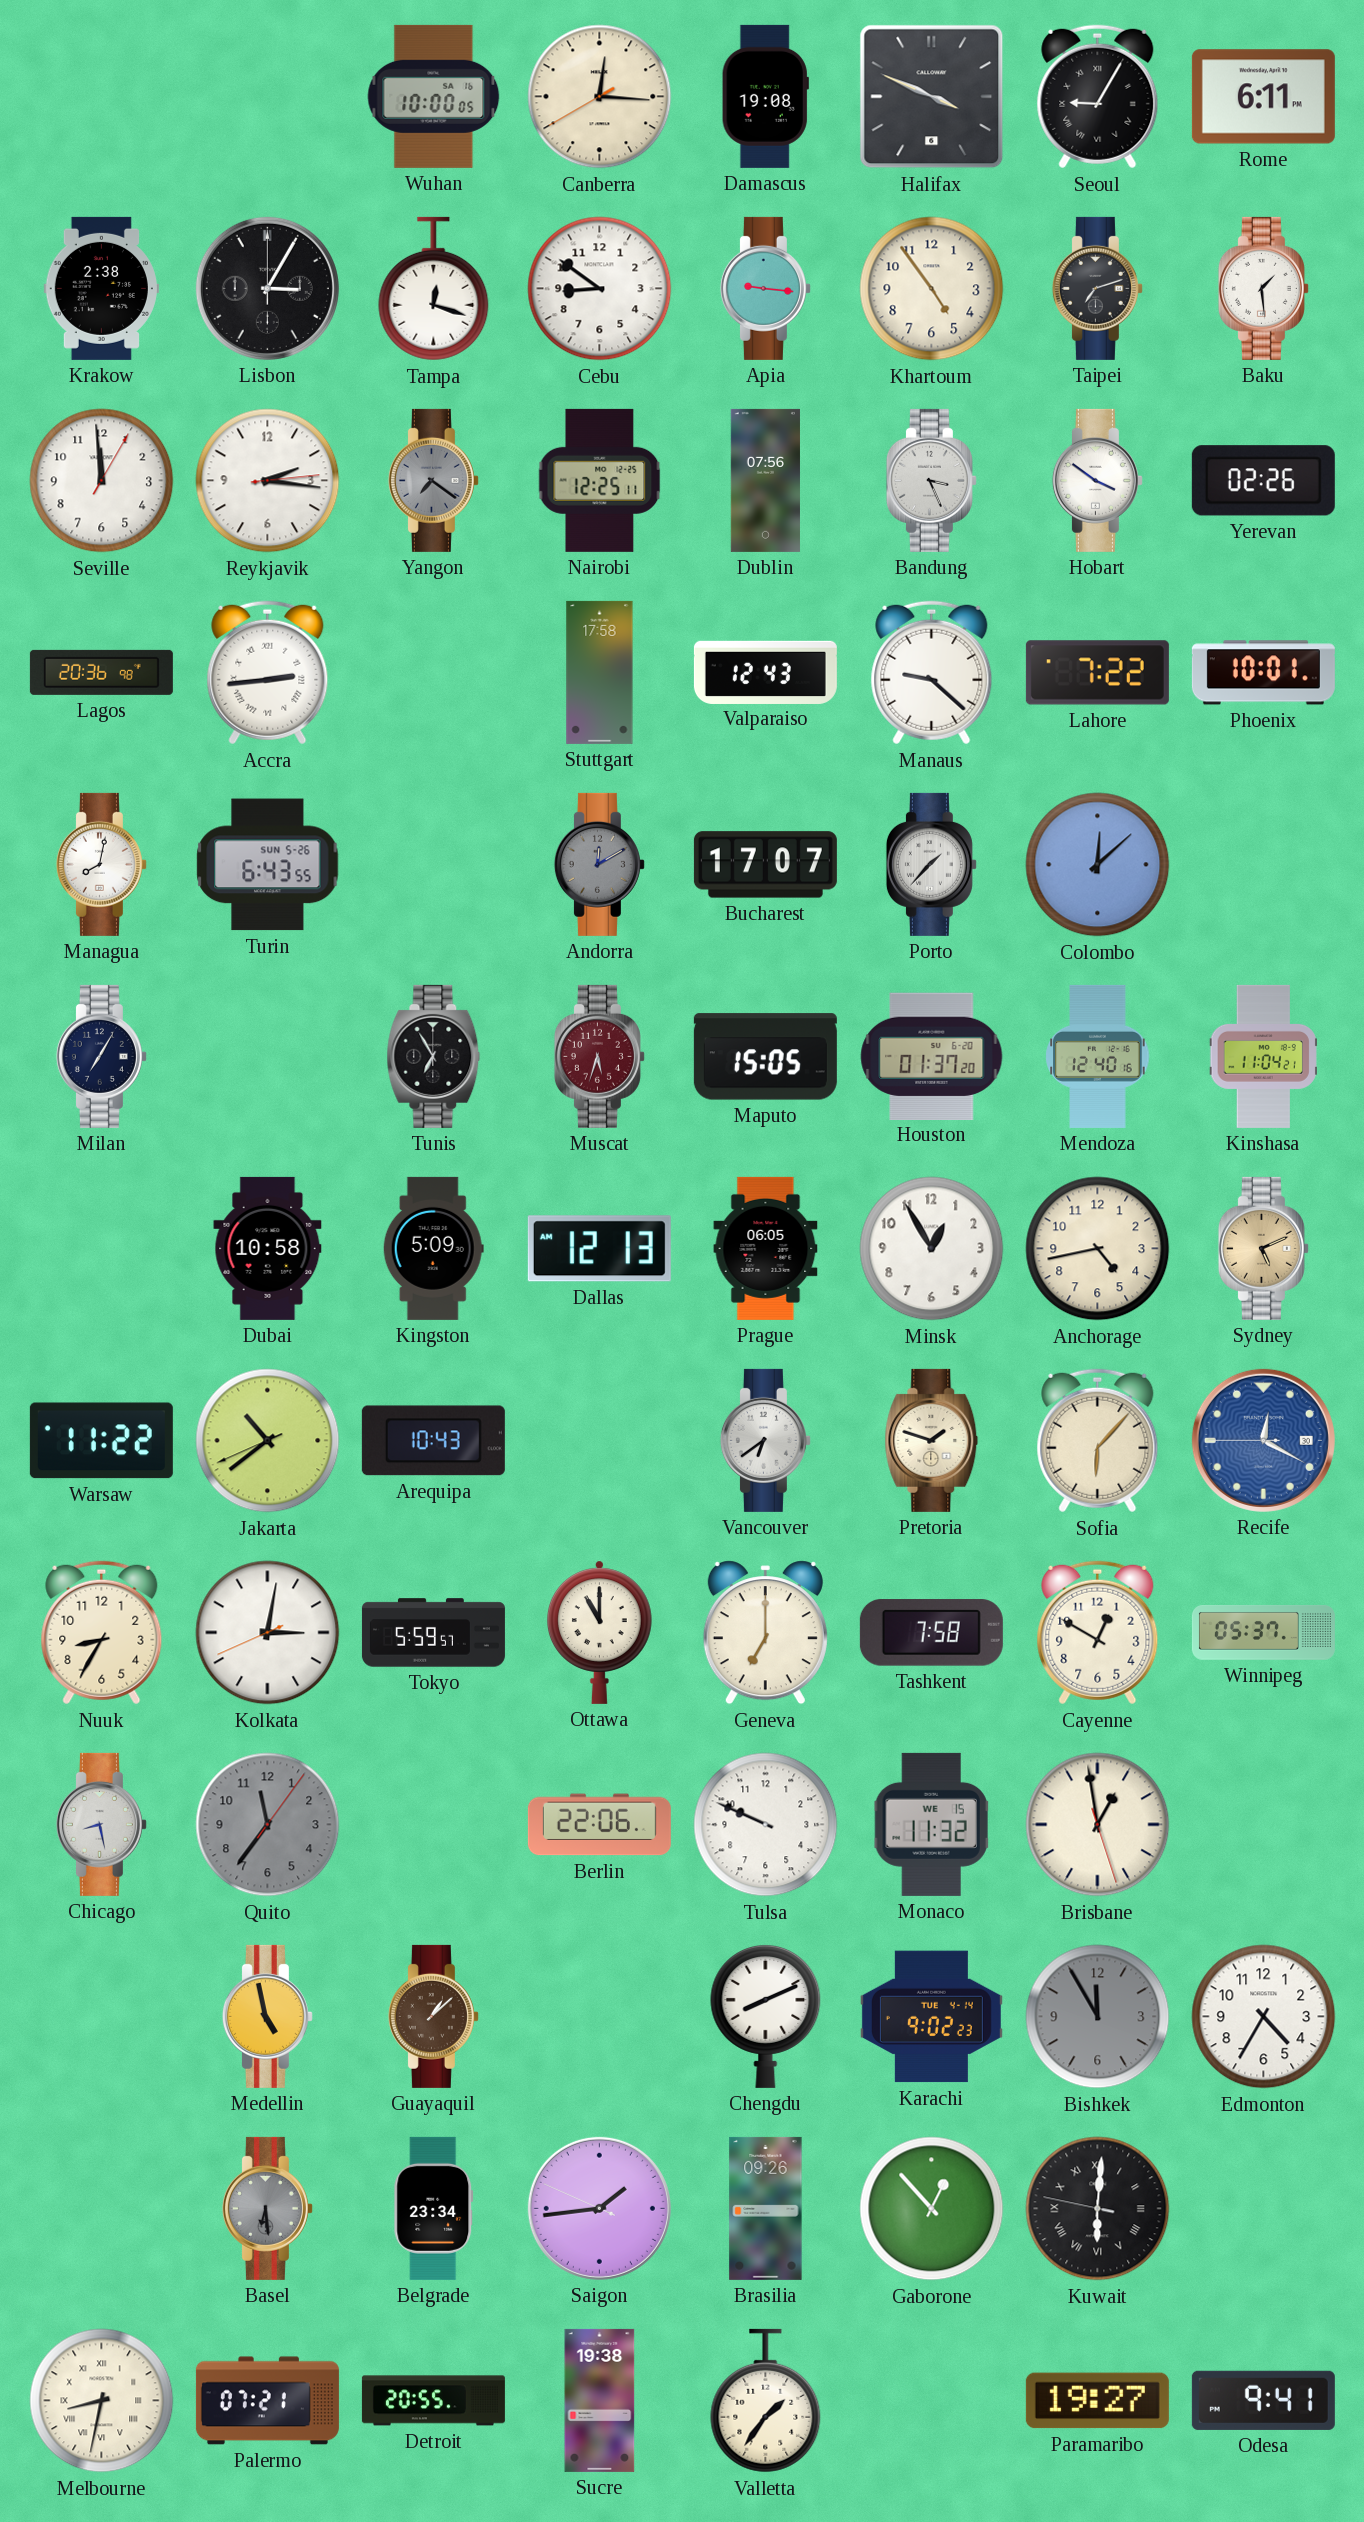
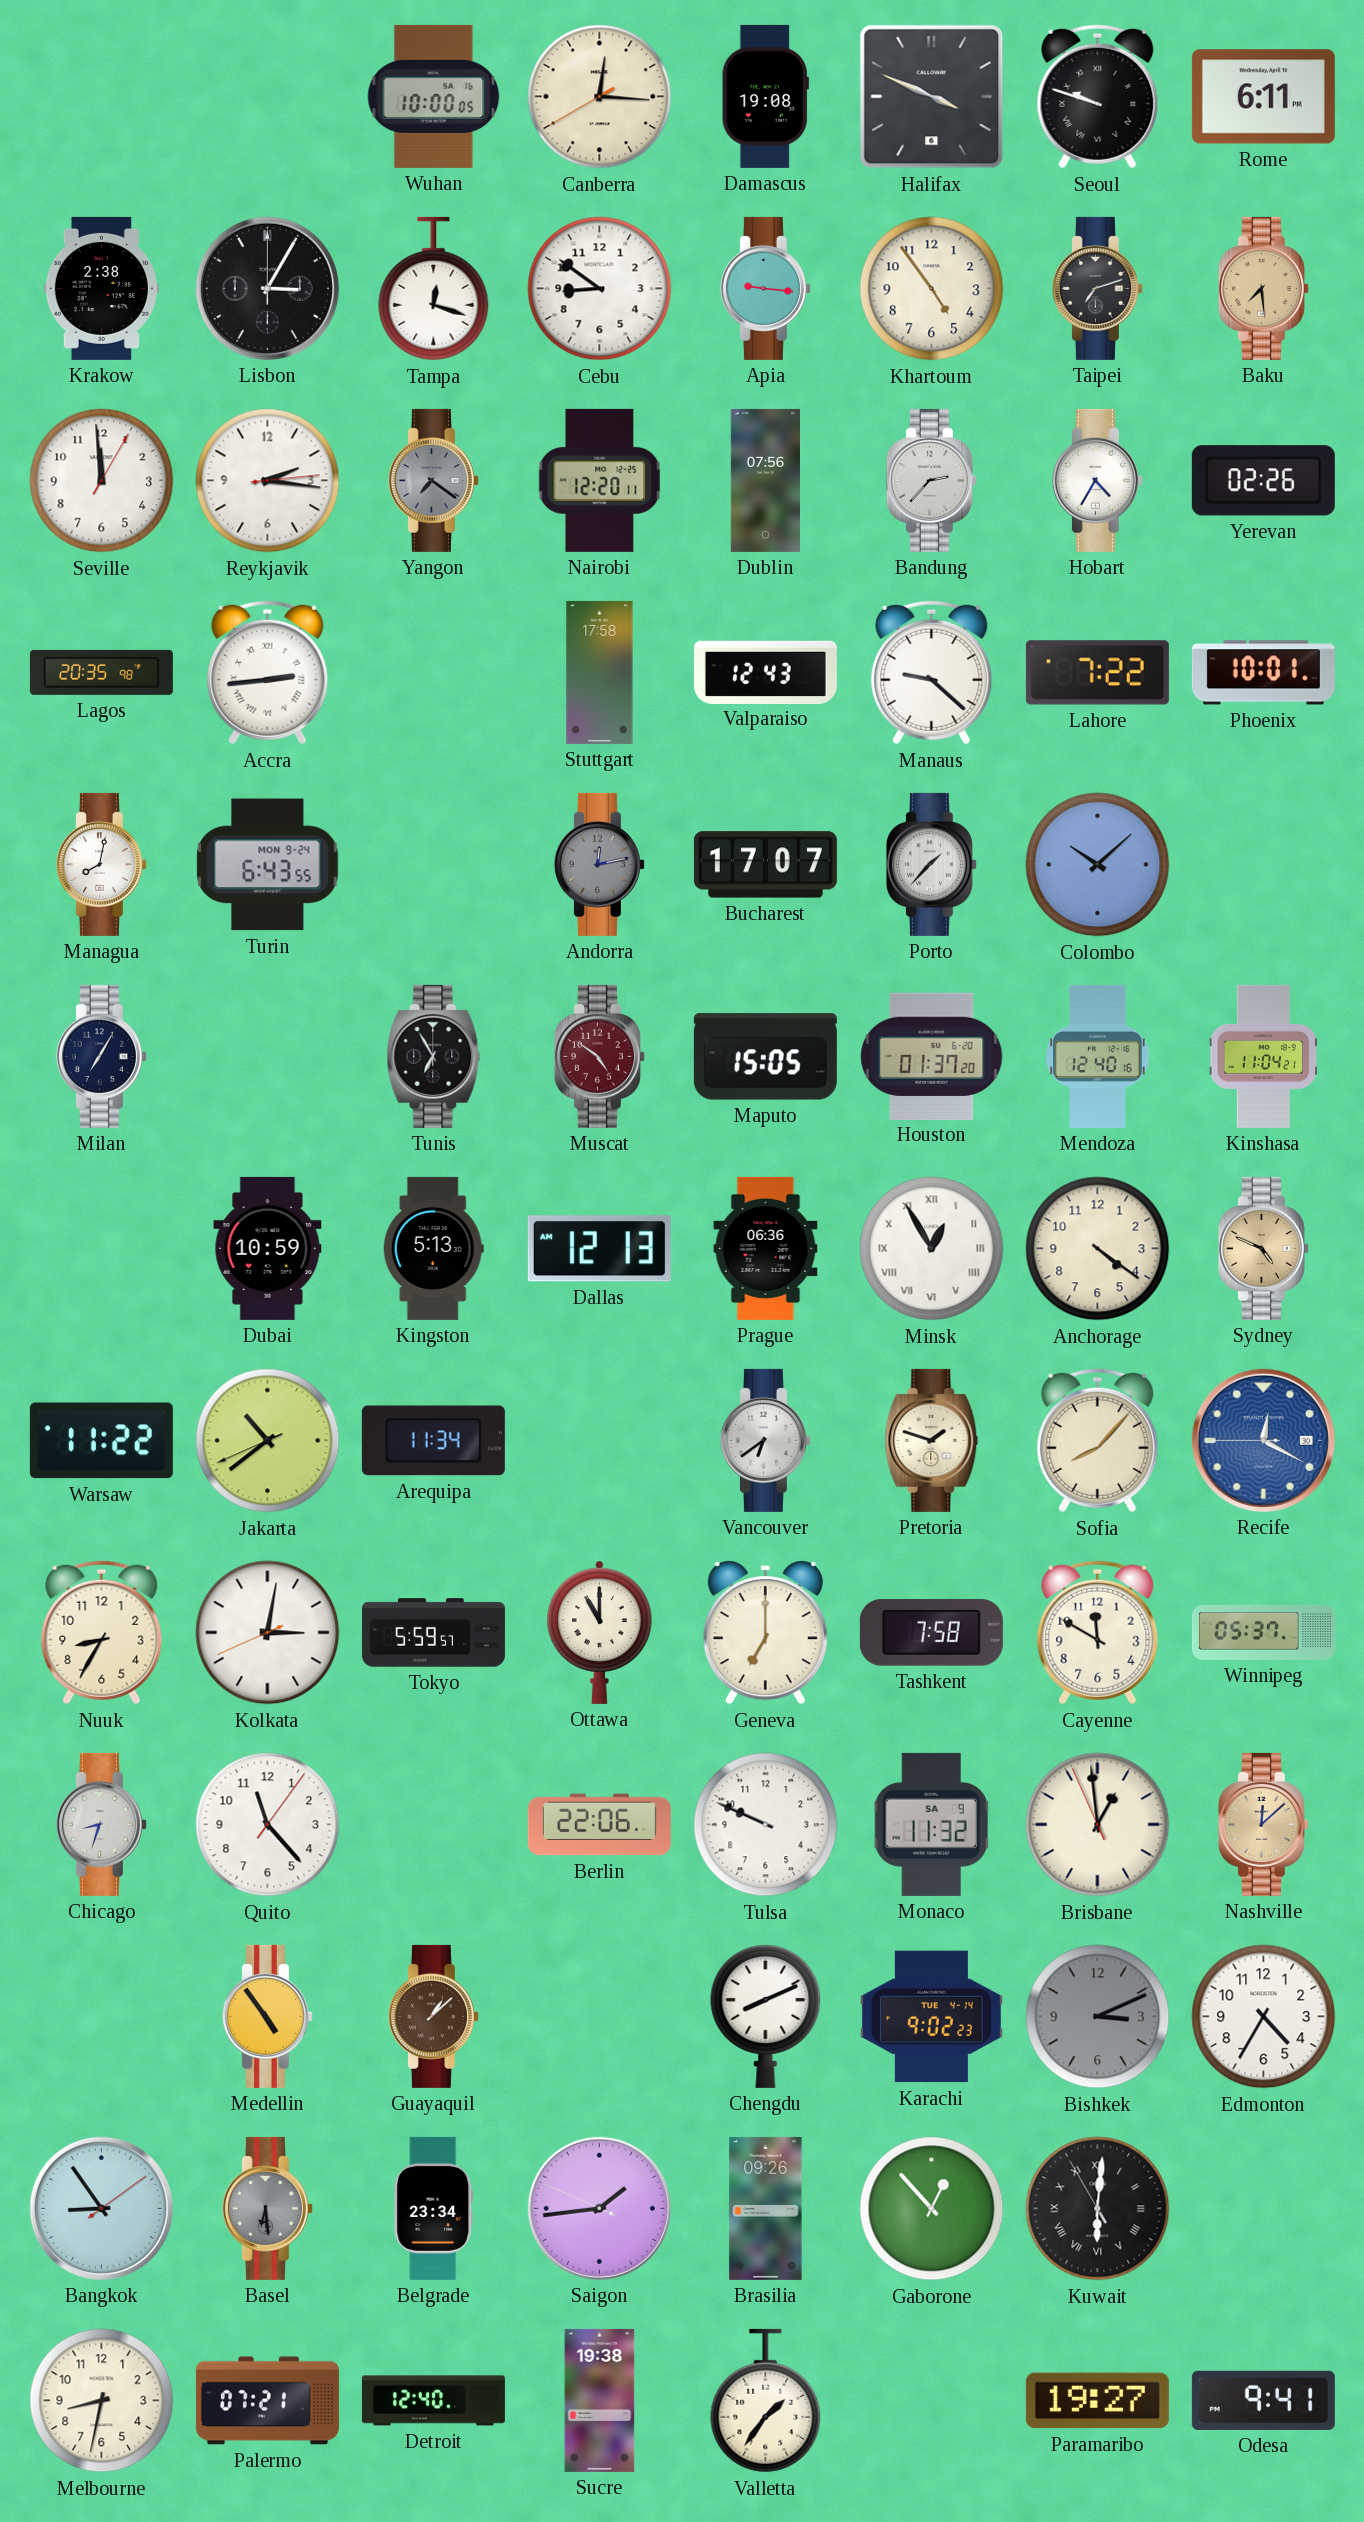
Seoul: 9:05 -> 9:48 (1098, 97)
Baku: 1:29 -> 7:29 (1263, 288)
Baku dial: white -> champagne (1263, 288)
Nairobi: 12:25 -> 12:20 (600, 480)
Bandung: 3:26 -> 2:37 (931, 480)
Hobart: 3:51 -> 4:35 (1097, 480)
Lagos: 20:36 -> 20:35 (101, 672)
Turin date: SUN 5-26 -> MON 9-24 (268, 865)
Andorra: 12:10 -> 12:13 (599, 864)
Colombo: 12:08 -> 10:08 (1098, 865)
Muscat: 5:33 -> 4:51 (599, 1056)
Dubai: 10:58 -> 10:59 (268, 1248)
Kingston: 5:09 -> 5:13 (433, 1248)
Prague: 06:05 -> 06:36 (766, 1248)
Minsk numerals: Arabic -> Roman (932, 1249)
Anchorage: 4:43 -> 4:21 (1098, 1249)
Sydney: 5:11 -> 4:49 (1263, 1248)
Arequipa: 10:43 -> 11:34 (433, 1441)
Sofia: 6:07 -> 8:07 (1098, 1441)
Cayenne: 12:50 -> 11:50 (1098, 1633)
Chicago: 8:28 -> 8:33 (101, 1824)
Quito: 11:36 -> 11:23 (268, 1825)
Quito dial: grey -> white (268, 1825)
Monaco date: WE 15 -> SA 9 (932, 1824)
Brisbane: 12:58:27 -> 12:58:56 (1098, 1825)
Nashville: none -> 12:08 (1263, 1824)
Medellin: 4:58 -> 4:54 (267, 2016)
Bishkek: 11:55 -> 3:11 (1098, 2017)
Bangkok: none -> 8:54 (101, 2208)
Kuwait: 6:00:47 -> 6:00:55 (1098, 2209)
Melbourne numerals: Roman -> Arabic (102, 2401)
Detroit: 20:55 -> 12:40 (433, 2401)
